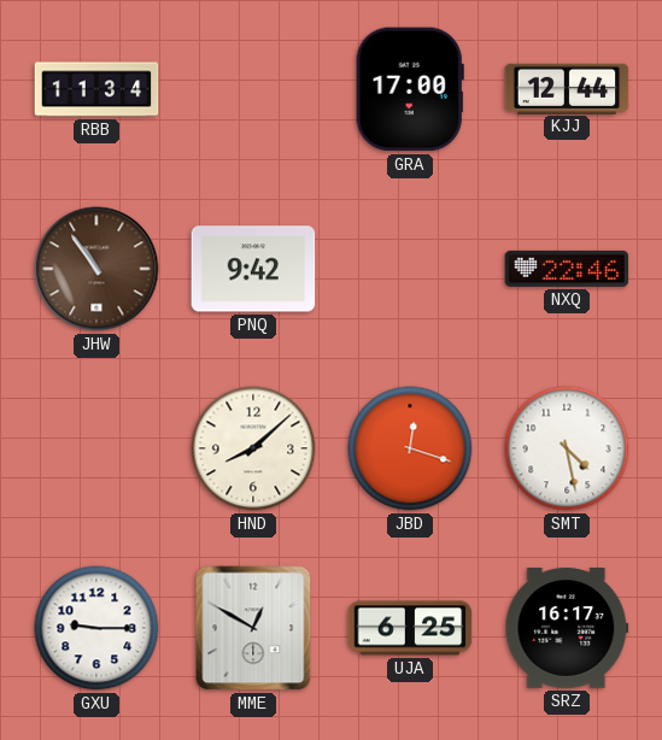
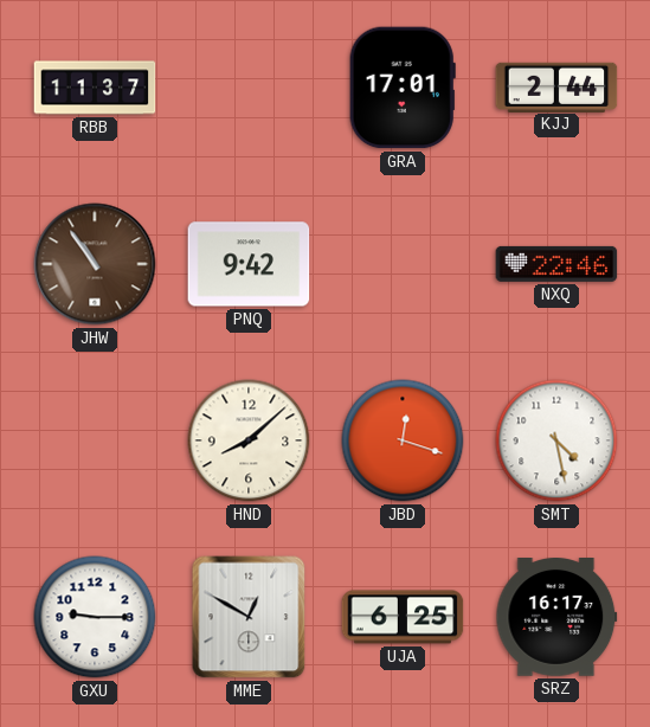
RBB: 11:34 -> 11:37 (95, 88)
GRA: 17:00 -> 17:01 (403, 88)
KJJ: 12:44 -> 2:44 (556, 86)
